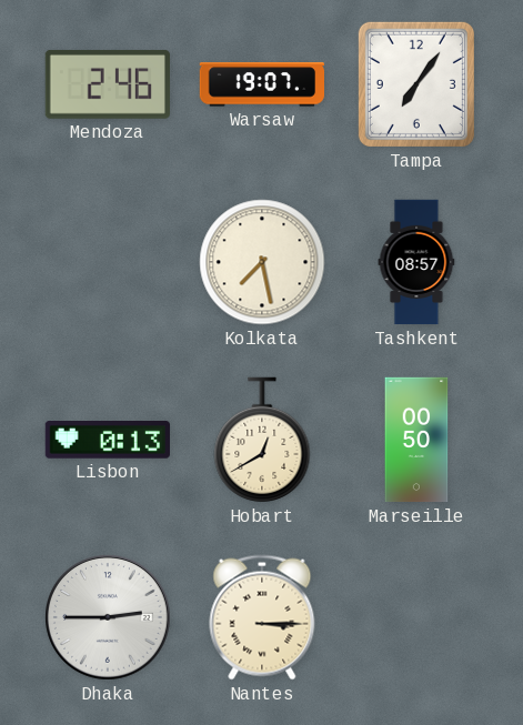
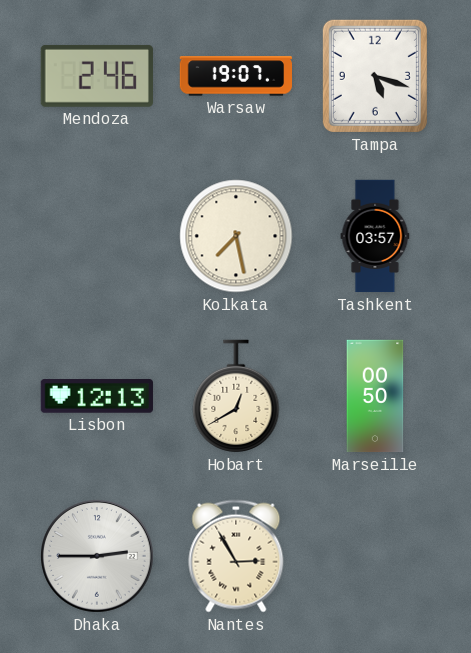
Tampa: 7:06 -> 5:18 (375, 76)
Tashkent: 08:57 -> 03:57 (375, 236)
Lisbon: 0:13 -> 12:13 (97, 397)
Nantes: 3:15 -> 2:55 (236, 556)
